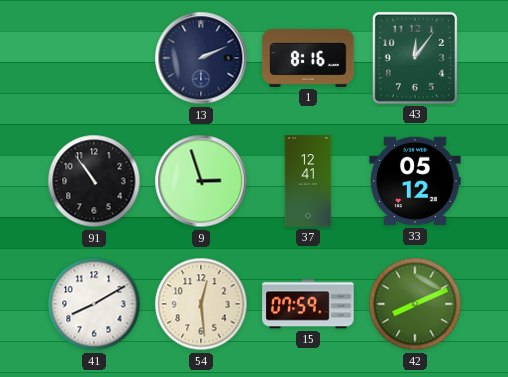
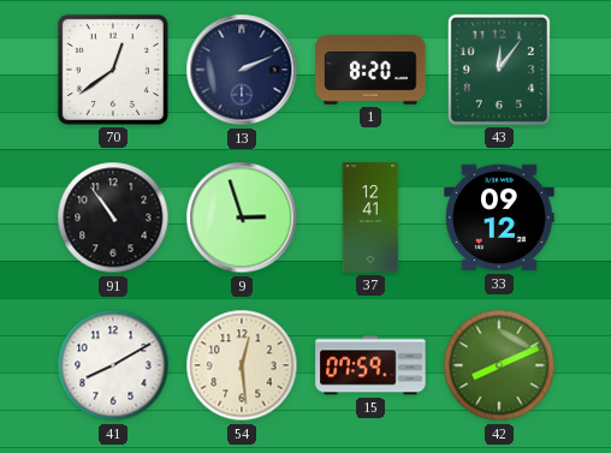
70: none -> 12:39 (113, 70)
1: 8:16 -> 8:20 (370, 71)
33: 05:12 -> 09:12 (499, 217)
